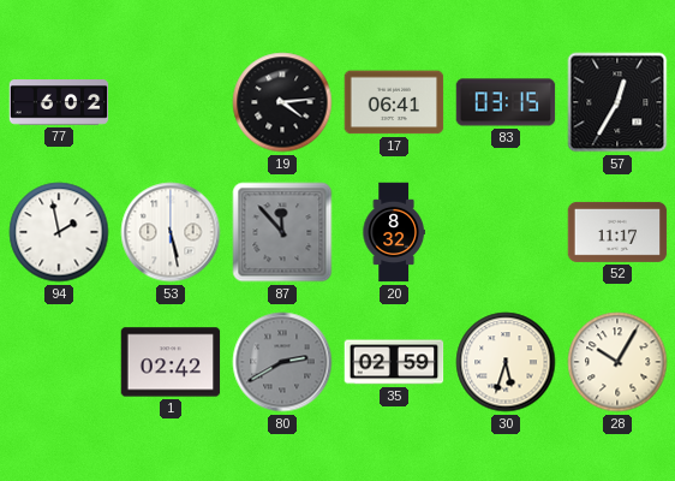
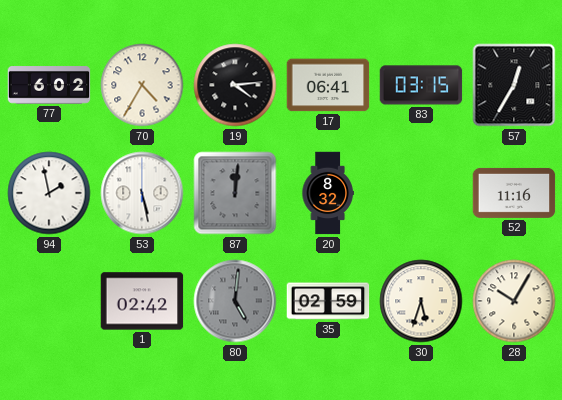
70: none -> 4:35 (142, 85)
87: 11:53 -> 12:01 (235, 193)
52: 11:17 -> 11:16 (514, 193)
80: 2:40 -> 5:01 (235, 301)
